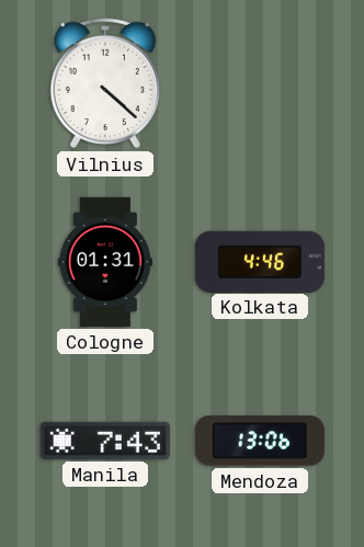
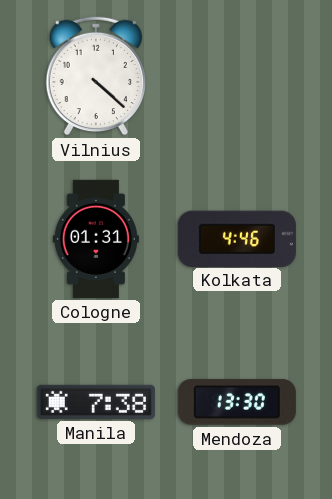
Manila: 7:43 -> 7:38 (96, 402)
Mendoza: 13:06 -> 13:30 (237, 402)
